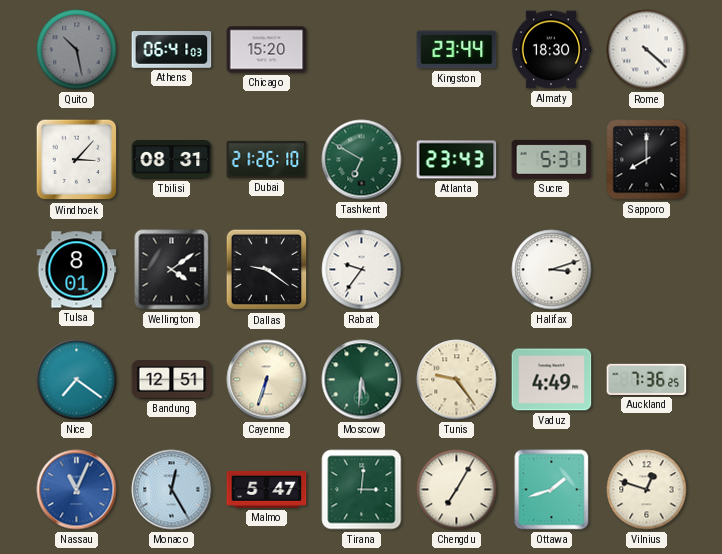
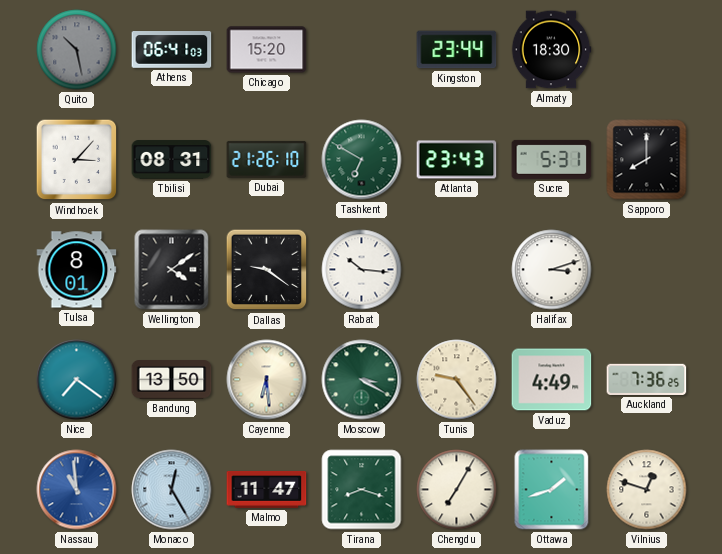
Rome: 4:22 -> none (647, 50)
Rabat: 9:36 -> 10:16 (362, 270)
Bandung: 12:51 -> 13:50 (172, 380)
Cayenne: 6:33 -> 6:29 (267, 380)
Moscow: 5:31 -> 3:20 (362, 380)
Nassau: 11:04 -> 10:59 (77, 490)
Malmo: 5:47 -> 11:47 (267, 489)
Tirana: 3:01 -> 8:18 (362, 490)
